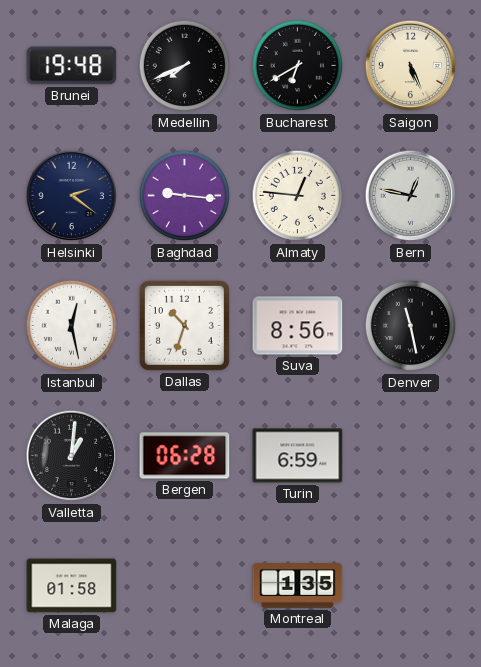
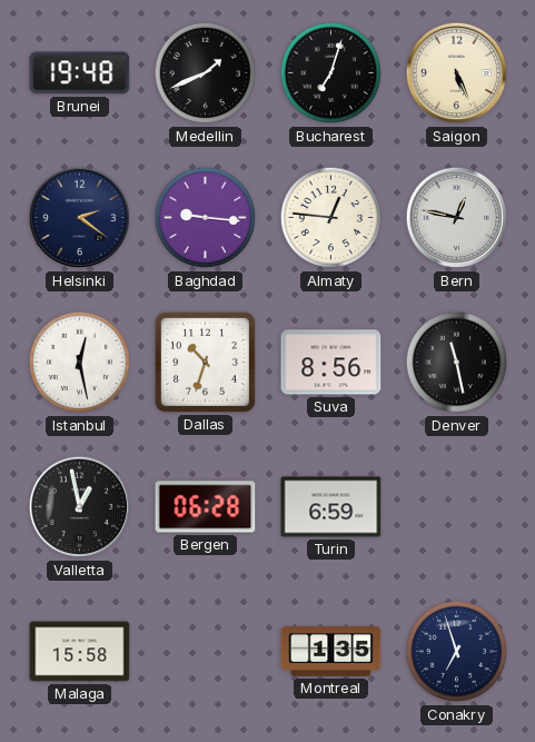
Medellin: 7:41 -> 1:41 (206, 73)
Bucharest: 6:40 -> 7:03 (331, 73)
Valletta: 1:01 -> 12:58 (80, 507)
Malaga: 01:58 -> 15:58 (80, 652)
Conakry: none -> 6:57 (457, 652)
